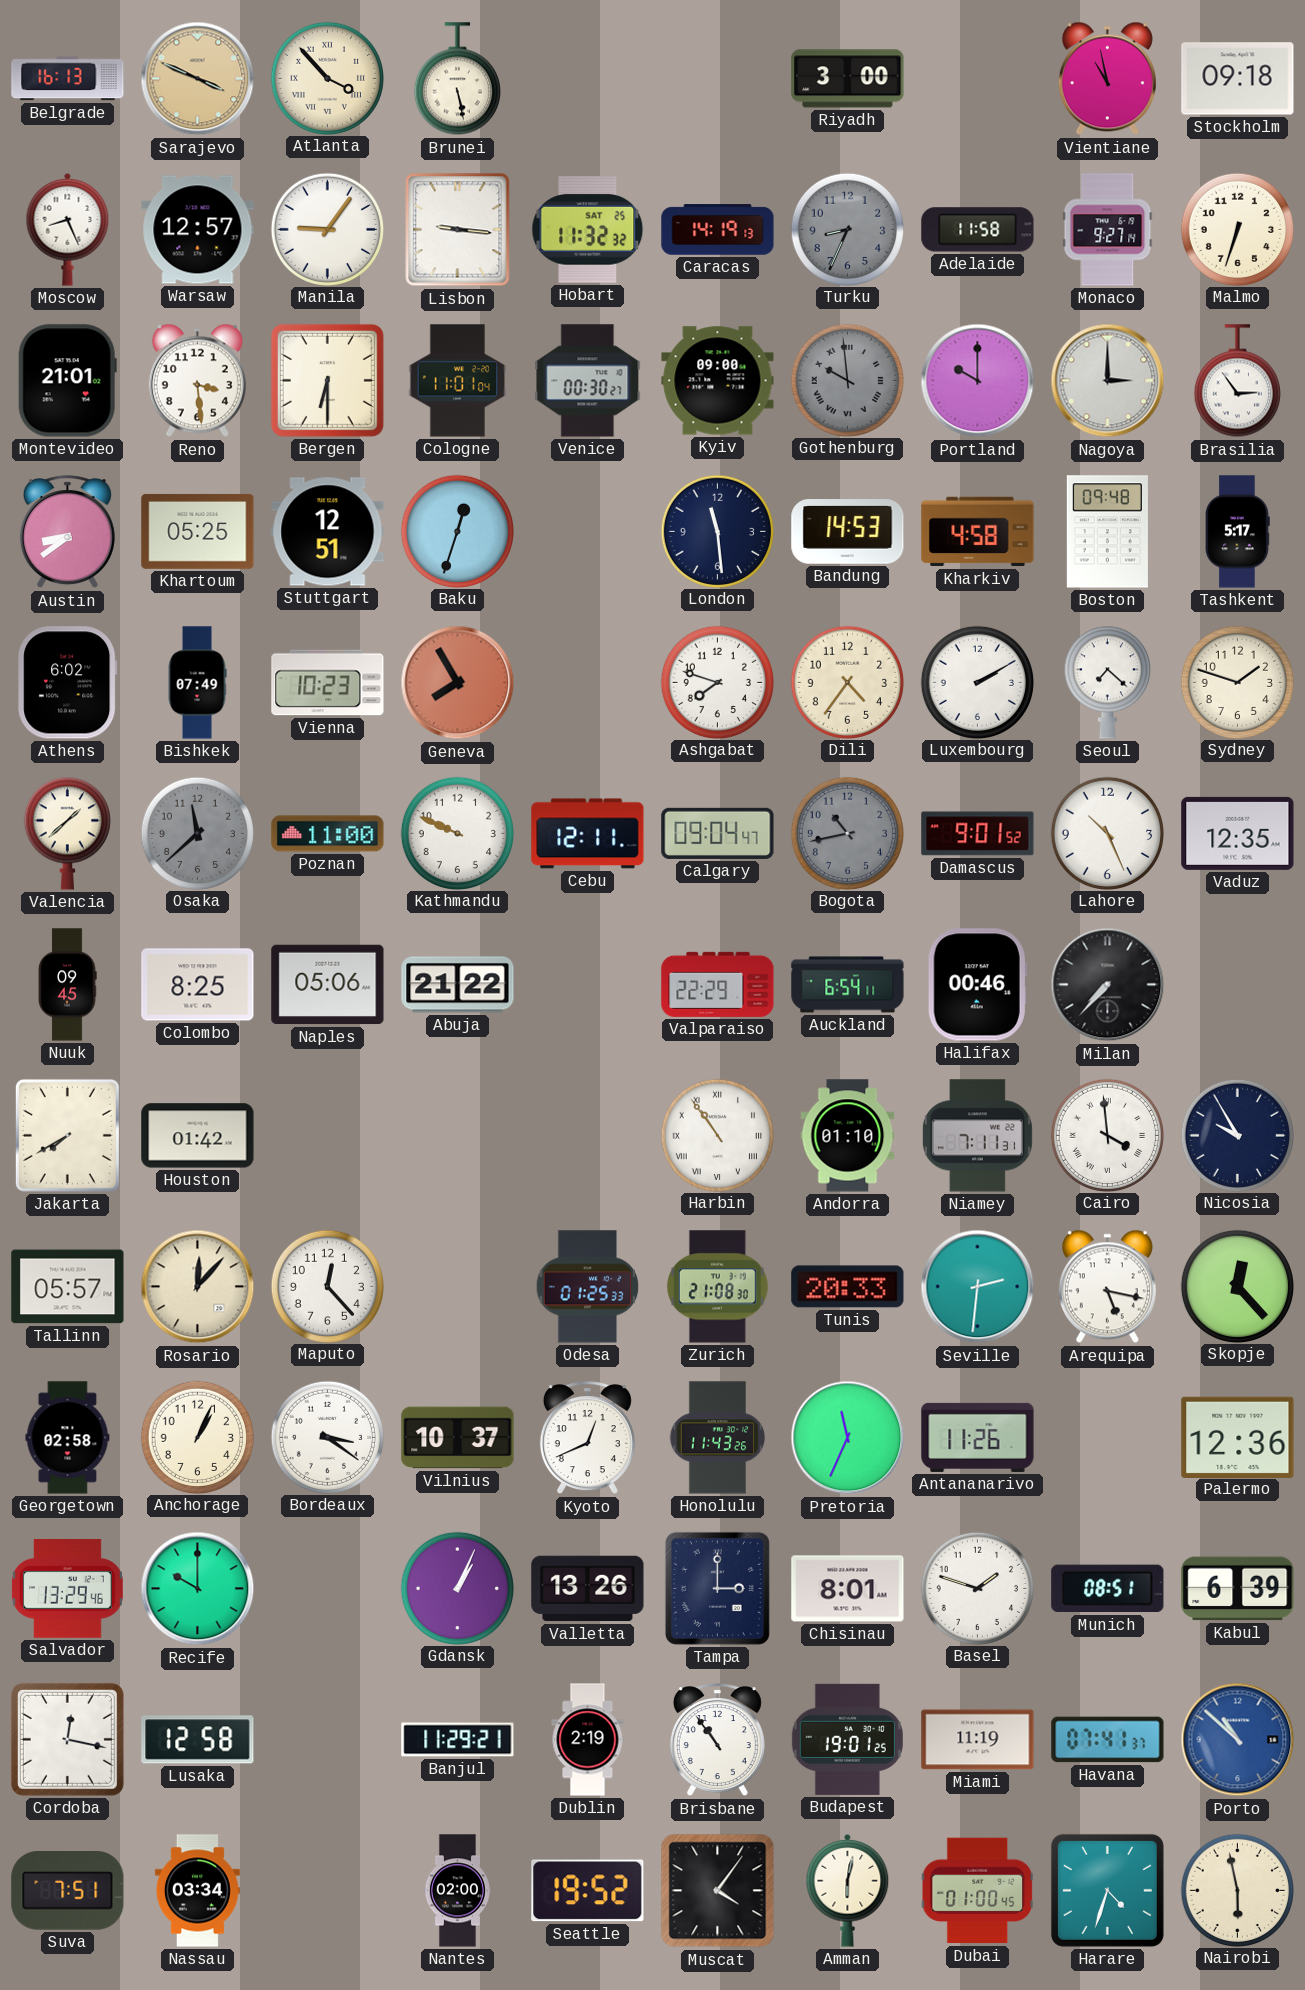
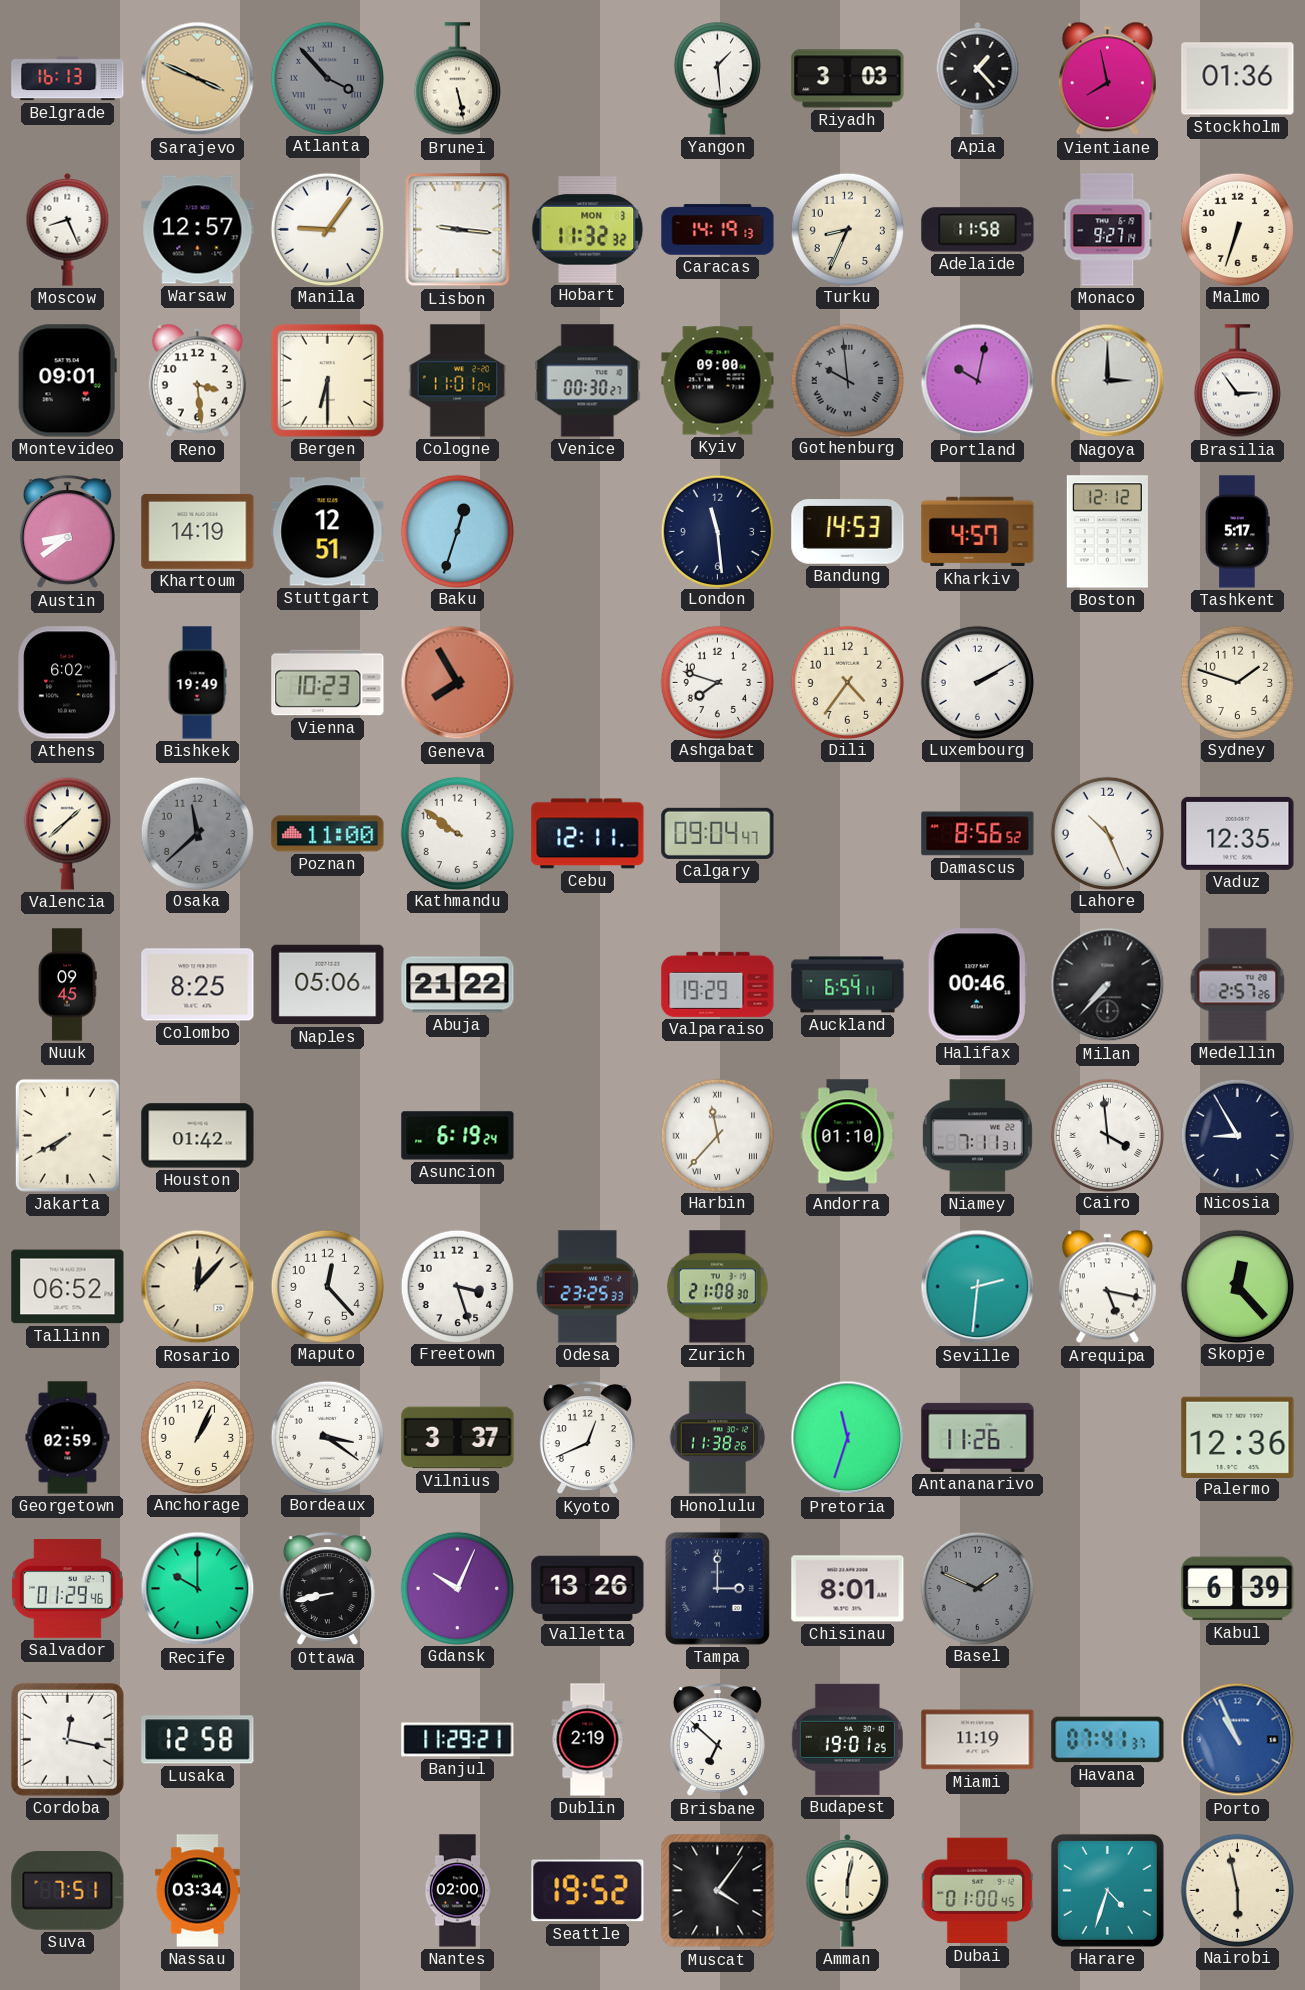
Atlanta dial: cream -> grey (327, 78)
Yangon: none -> 1:29 (717, 78)
Riyadh: 3:00 -> 3:03 (848, 79)
Apia: none -> 1:23 (978, 78)
Vientiane: 10:58 -> 7:58 (1107, 79)
Stockholm: 09:18 -> 01:36 (1238, 79)
Hobart date: SAT 25 -> MON 3 (588, 230)
Turku dial: grey -> cream (847, 229)
Montevideo: 21:01 -> 09:01 (67, 381)
Portland: 10:00 -> 10:02 (978, 381)
Khartoum: 05:25 -> 14:19 (198, 531)
Kharkiv: 4:58 -> 4:57 (978, 532)
Boston: 09:48 -> 12:12 (1107, 532)
Bishkek: 07:49 -> 19:49 (197, 683)
Seoul: 7:22 -> none (1107, 682)
Kathmandu: 9:49 -> 9:51 (457, 833)
Bogota: 10:43 -> none (847, 833)
Damascus: 9:01 -> 8:56 (978, 834)
Valparaiso: 22:29 -> 19:29 (718, 984)
Medellin: none -> 2:57 (1238, 985)
Asuncion: none -> 6:19 (458, 1136)
Harbin: 10:54 -> 11:37 (717, 1135)
Nicosia: 9:55 -> 8:55 (1237, 1135)
Tallinn: 05:57 -> 06:52 (68, 1287)
Freetown: none -> 3:27 (457, 1286)
Odesa: 01:25 -> 23:25 (588, 1287)
Tunis: 20:33 -> none (848, 1287)
Georgetown: 02:58 -> 02:59 (68, 1438)
Vilnius: 10:37 -> 3:37 (458, 1438)
Honolulu: 11:43 -> 11:38 (718, 1438)
Pretoria: 11:34 -> 11:33 (848, 1438)
Salvador: 13:29 -> 01:29 (67, 1589)
Ottawa: none -> 8:43 (327, 1589)
Gdansk: 1:04 -> 10:04 (457, 1588)
Basel: 1:48 -> 1:49 (977, 1588)
Basel dial: white -> grey (977, 1588)
Munich: 08:51 -> none (1108, 1589)
Brisbane: 10:54 -> 6:52 (717, 1740)
Porto: 10:52 -> 10:56 (1238, 1740)
